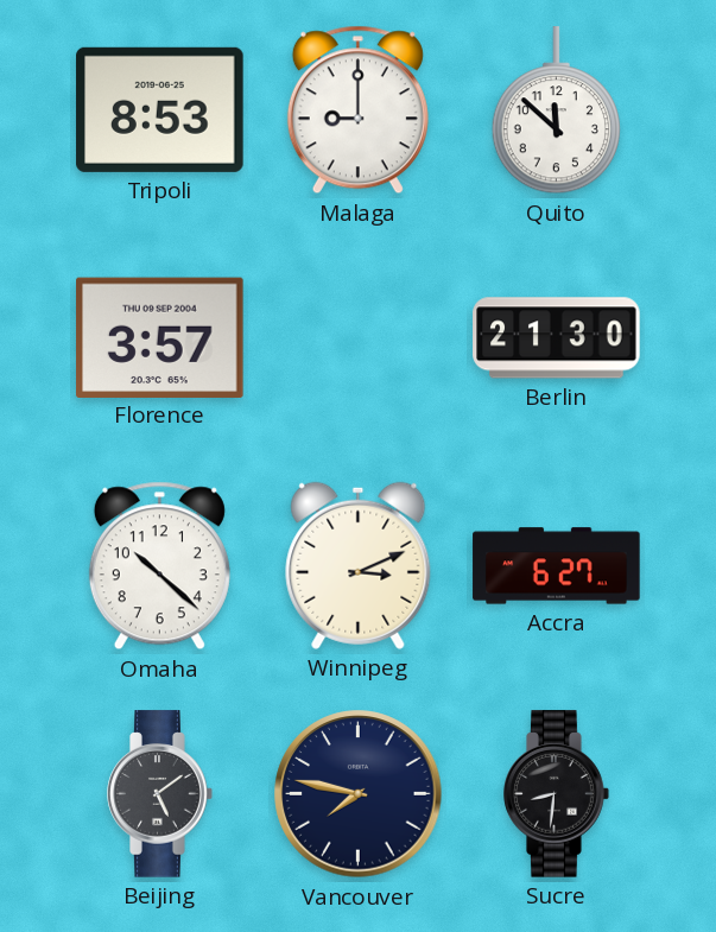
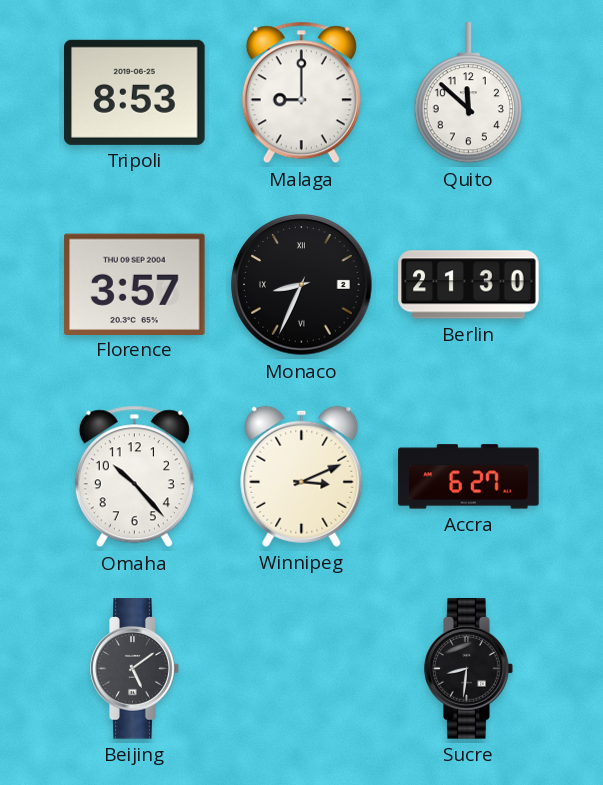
Monaco: none -> 8:34 (302, 285)
Omaha: 10:22 -> 10:23 (134, 477)
Vancouver: 7:47 -> none (359, 794)
